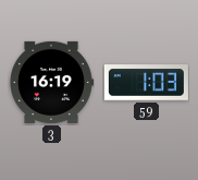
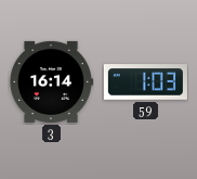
3: 16:19 -> 16:14 (51, 81)
